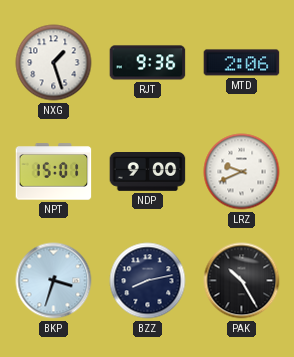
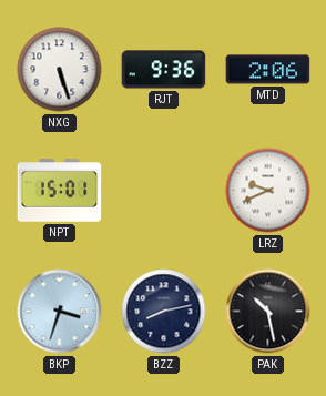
NXG: 1:27 -> 5:27 (60, 70)
NDP: 9:00 -> none (148, 172)
PAK: 10:25 -> 10:28 (268, 312)
